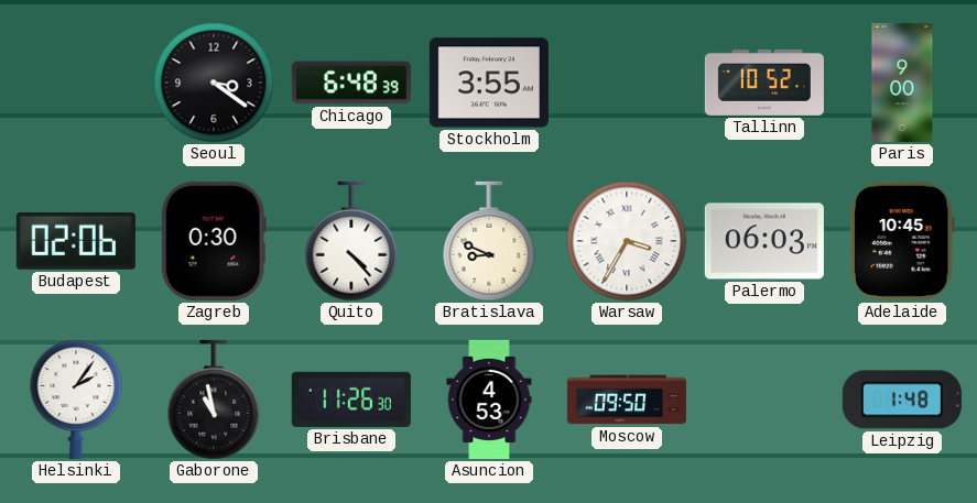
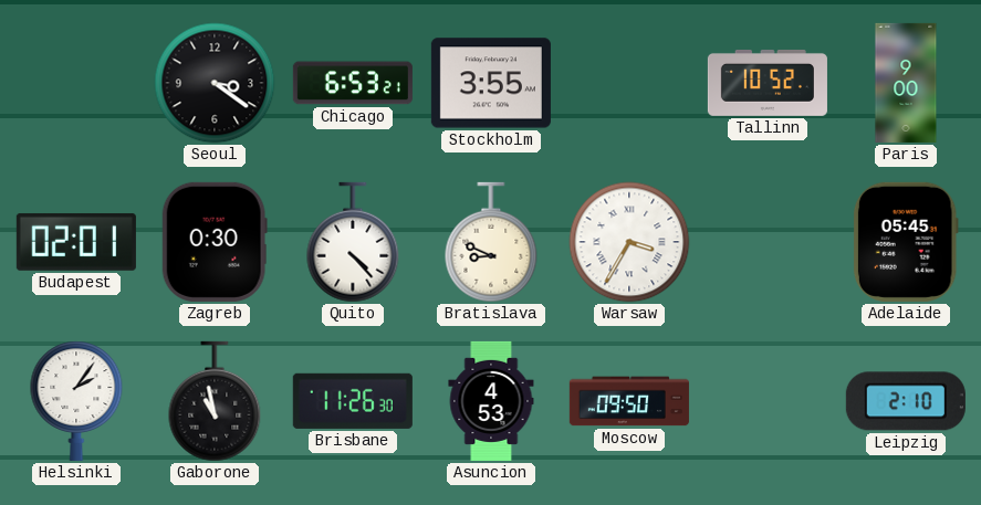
Chicago: 6:48 -> 6:53 (353, 83)
Budapest: 02:06 -> 02:01 (76, 242)
Palermo: 06:03 -> none (764, 241)
Adelaide: 10:45 -> 05:45 (906, 242)
Leipzig: 1:48 -> 2:10 (906, 401)
